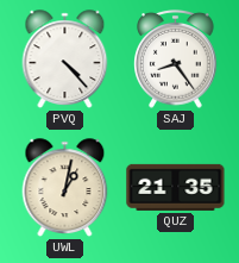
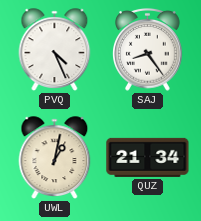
PVQ: 4:23 -> 4:26 (55, 50)
QUZ: 21:35 -> 21:34 (148, 157)
